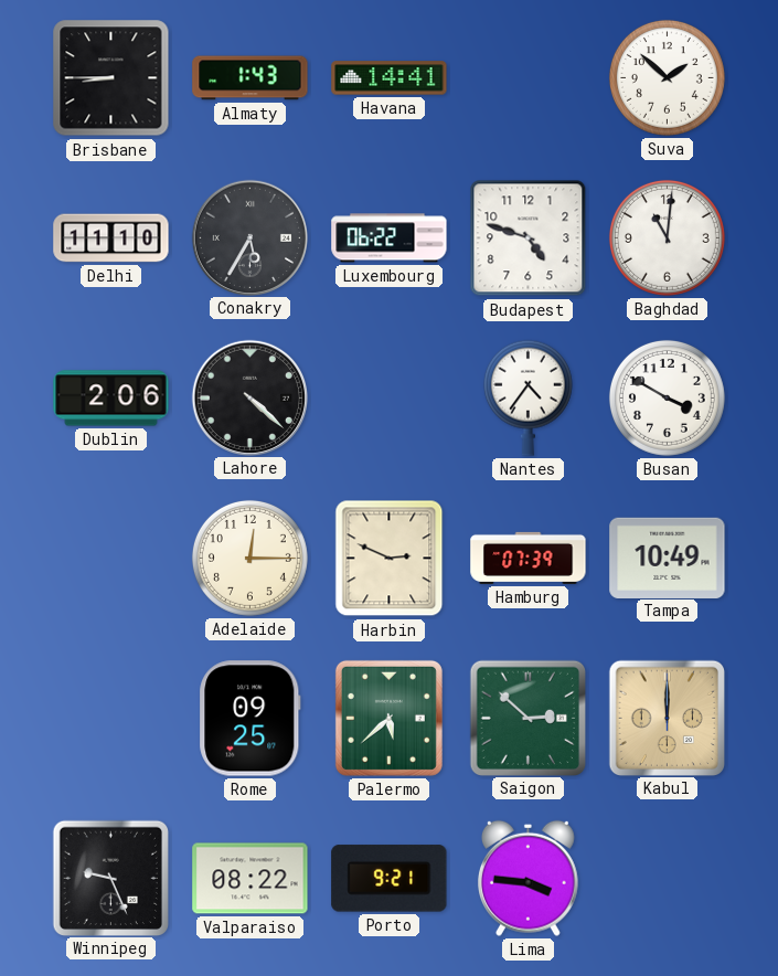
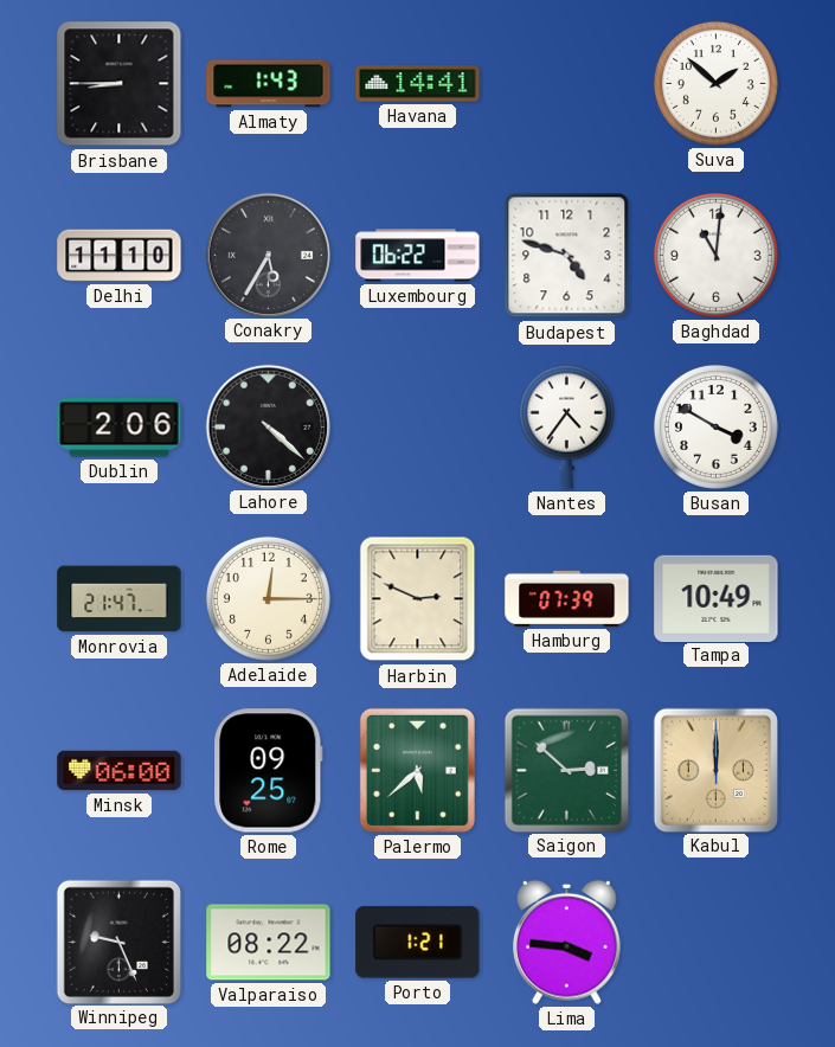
Monrovia: none -> 21:47 (120, 599)
Minsk: none -> 06:00 (120, 771)
Porto: 9:21 -> 1:21 (418, 943)
